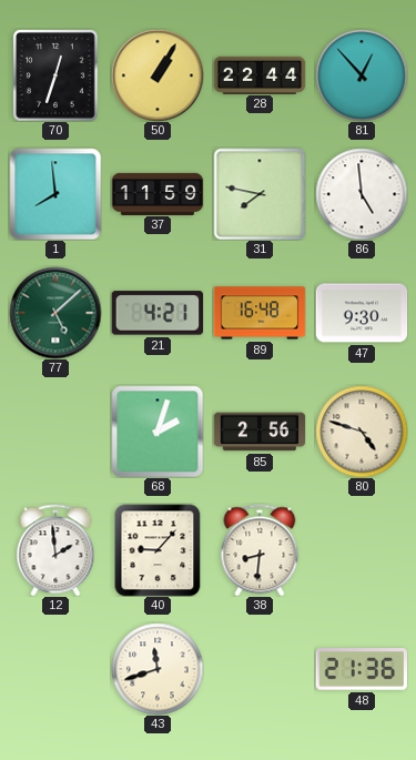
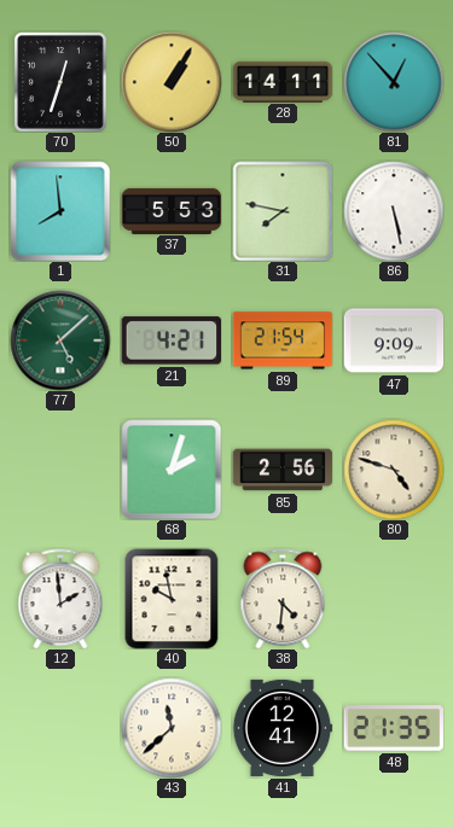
28: 22:44 -> 14:11 (283, 81)
37: 11:59 -> 5:53 (172, 210)
86: 4:59 -> 5:28 (394, 211)
89: 16:48 -> 21:54 (283, 340)
47: 9:30 -> 9:09 (394, 340)
40: 9:07 -> 9:58 (172, 599)
38: 8:31 -> 4:31 (283, 599)
43: 11:42 -> 11:38 (172, 728)
41: none -> 12:41 (283, 728)
48: 21:36 -> 21:35 (393, 728)
